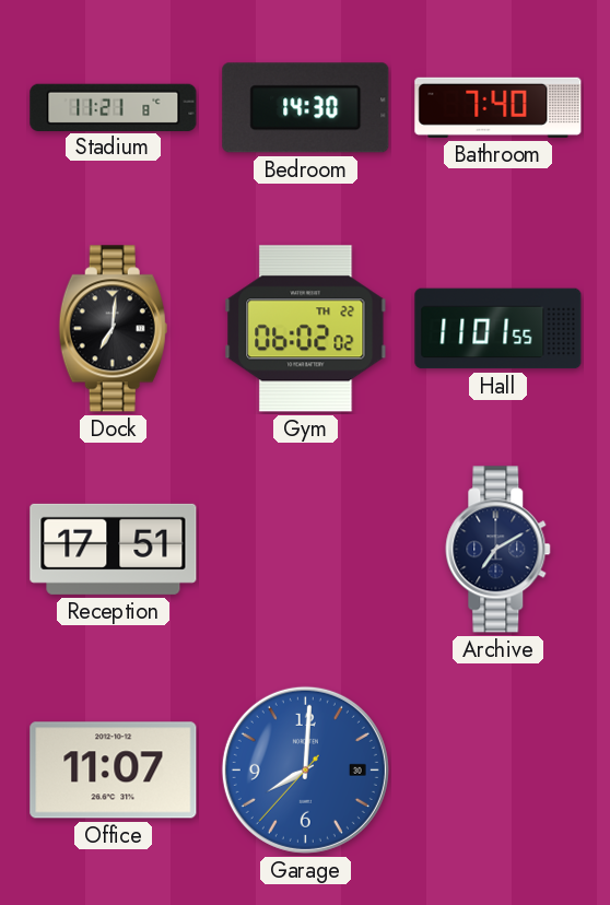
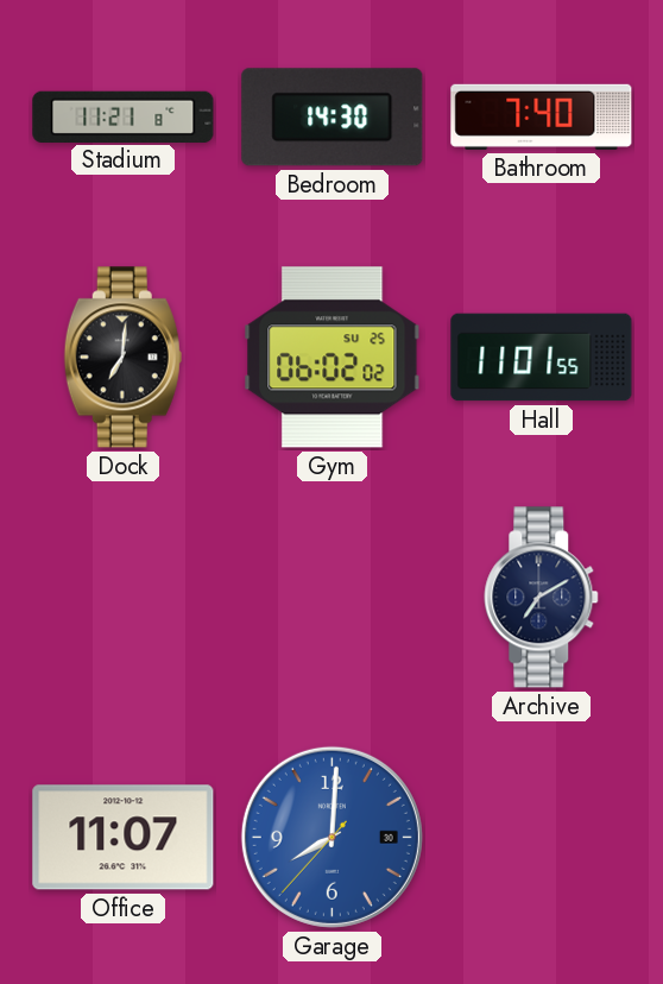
Gym date: TH 22 -> SU 25 (333, 358)
Reception: 17:51 -> none (114, 549)
